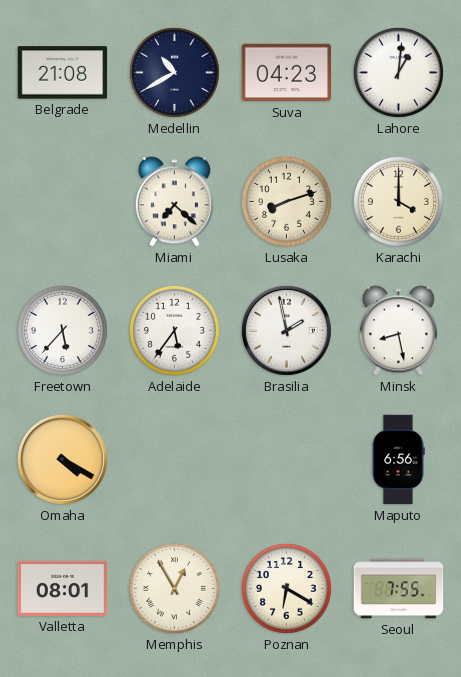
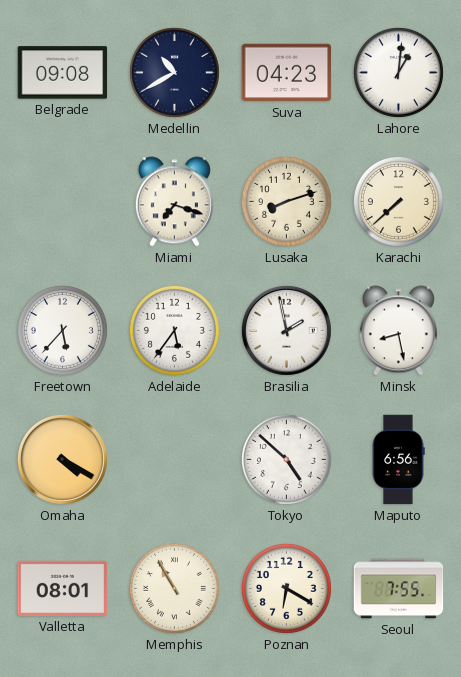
Belgrade: 21:08 -> 09:08 (63, 73)
Miami: 7:22 -> 7:18 (174, 202)
Karachi: 4:00 -> 7:38 (398, 201)
Tokyo: none -> 4:52 (286, 459)
Memphis: 12:55 -> 10:55 (174, 588)
